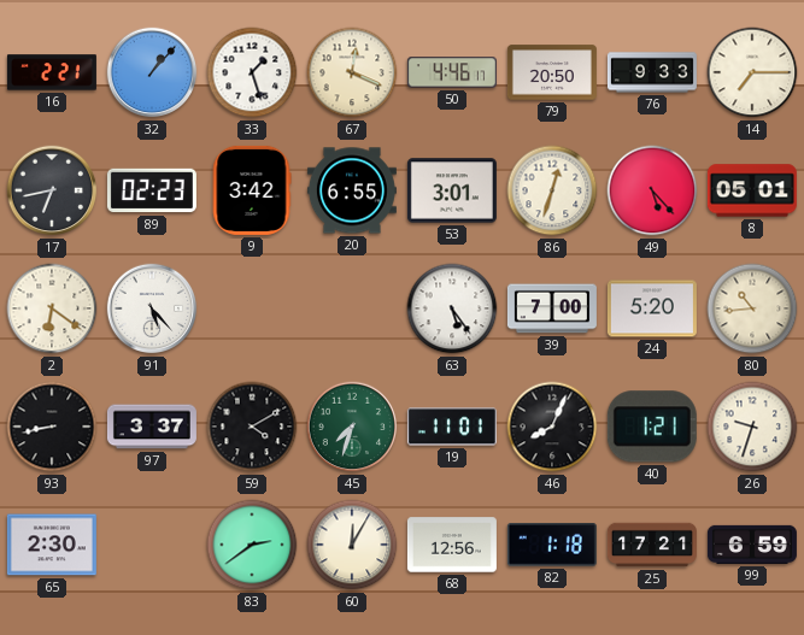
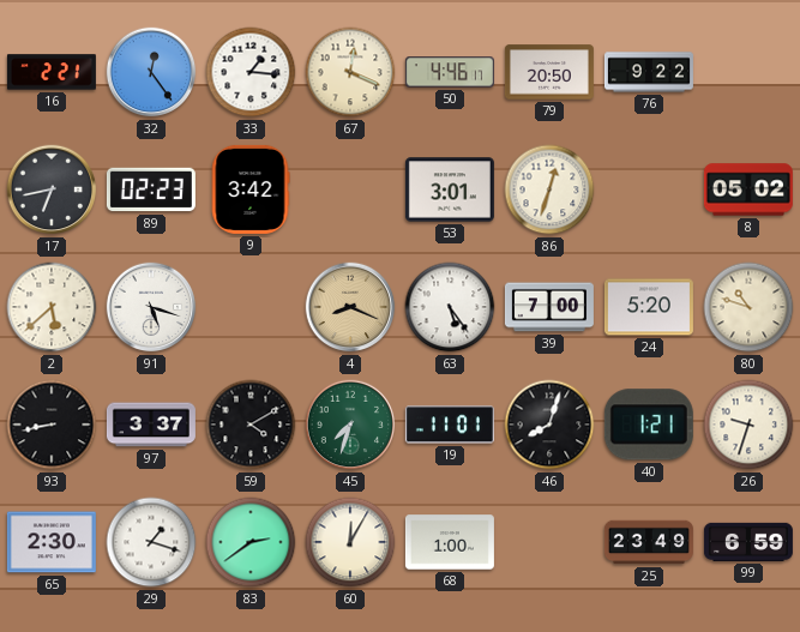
32: 1:07 -> 12:24 (151, 72)
33: 1:27 -> 1:16 (251, 72)
76: 9:33 -> 9:22 (649, 72)
14: 7:15 -> none (752, 72)
20: 6:55 -> none (352, 190)
49: 5:23 -> none (652, 190)
8: 05:01 -> 05:02 (748, 189)
2: 6:21 -> 5:38 (52, 307)
91: 5:23 -> 5:18 (151, 307)
4: none -> 8:19 (350, 307)
80: 10:44 -> 10:48 (748, 307)
46: 8:04 -> 8:03 (549, 425)
29: none -> 1:18 (151, 542)
68: 12:56 -> 1:00 (450, 542)
82: 1:18 -> none (552, 545)
25: 17:21 -> 23:49 (649, 542)
